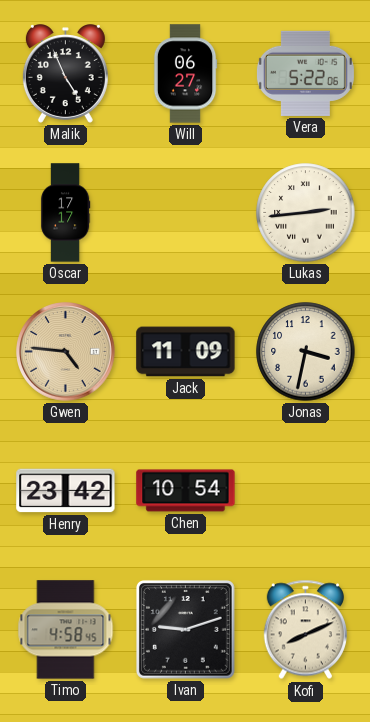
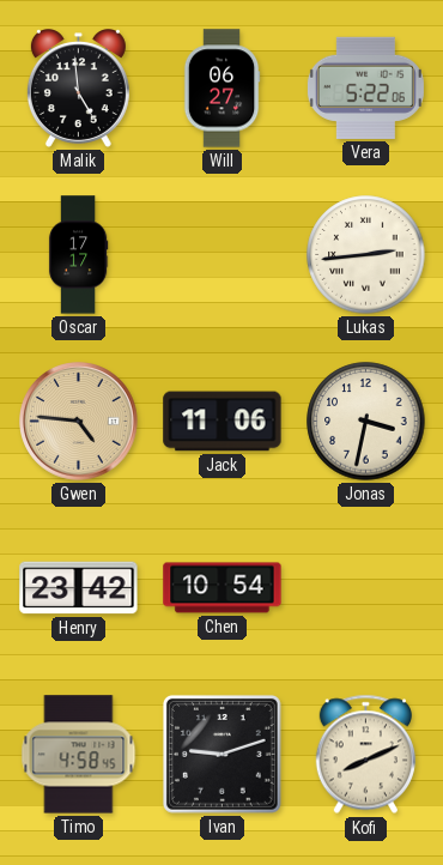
Malik: 4:56 -> 4:59 (78, 89)
Jack: 11:09 -> 11:06 (223, 422)
